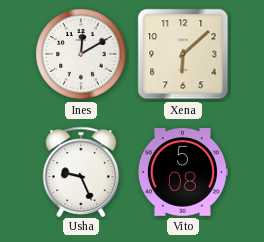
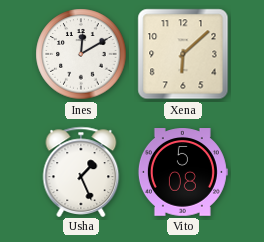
Usha: 9:26 -> 1:26 (81, 171)
